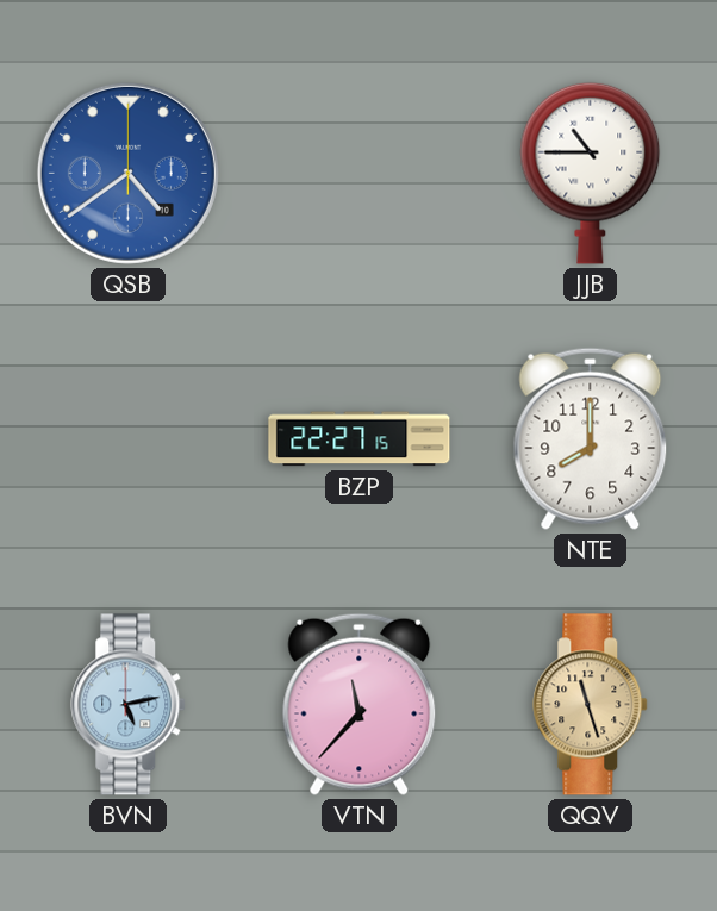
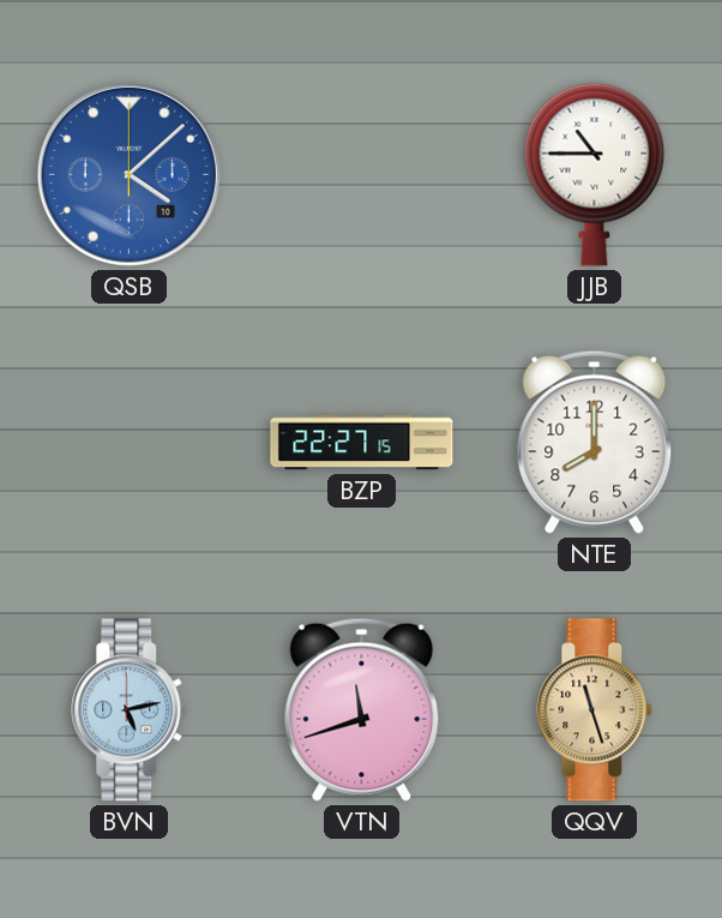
QSB: 4:39 -> 4:08 (128, 174)
VTN: 11:37 -> 11:42 (362, 709)
